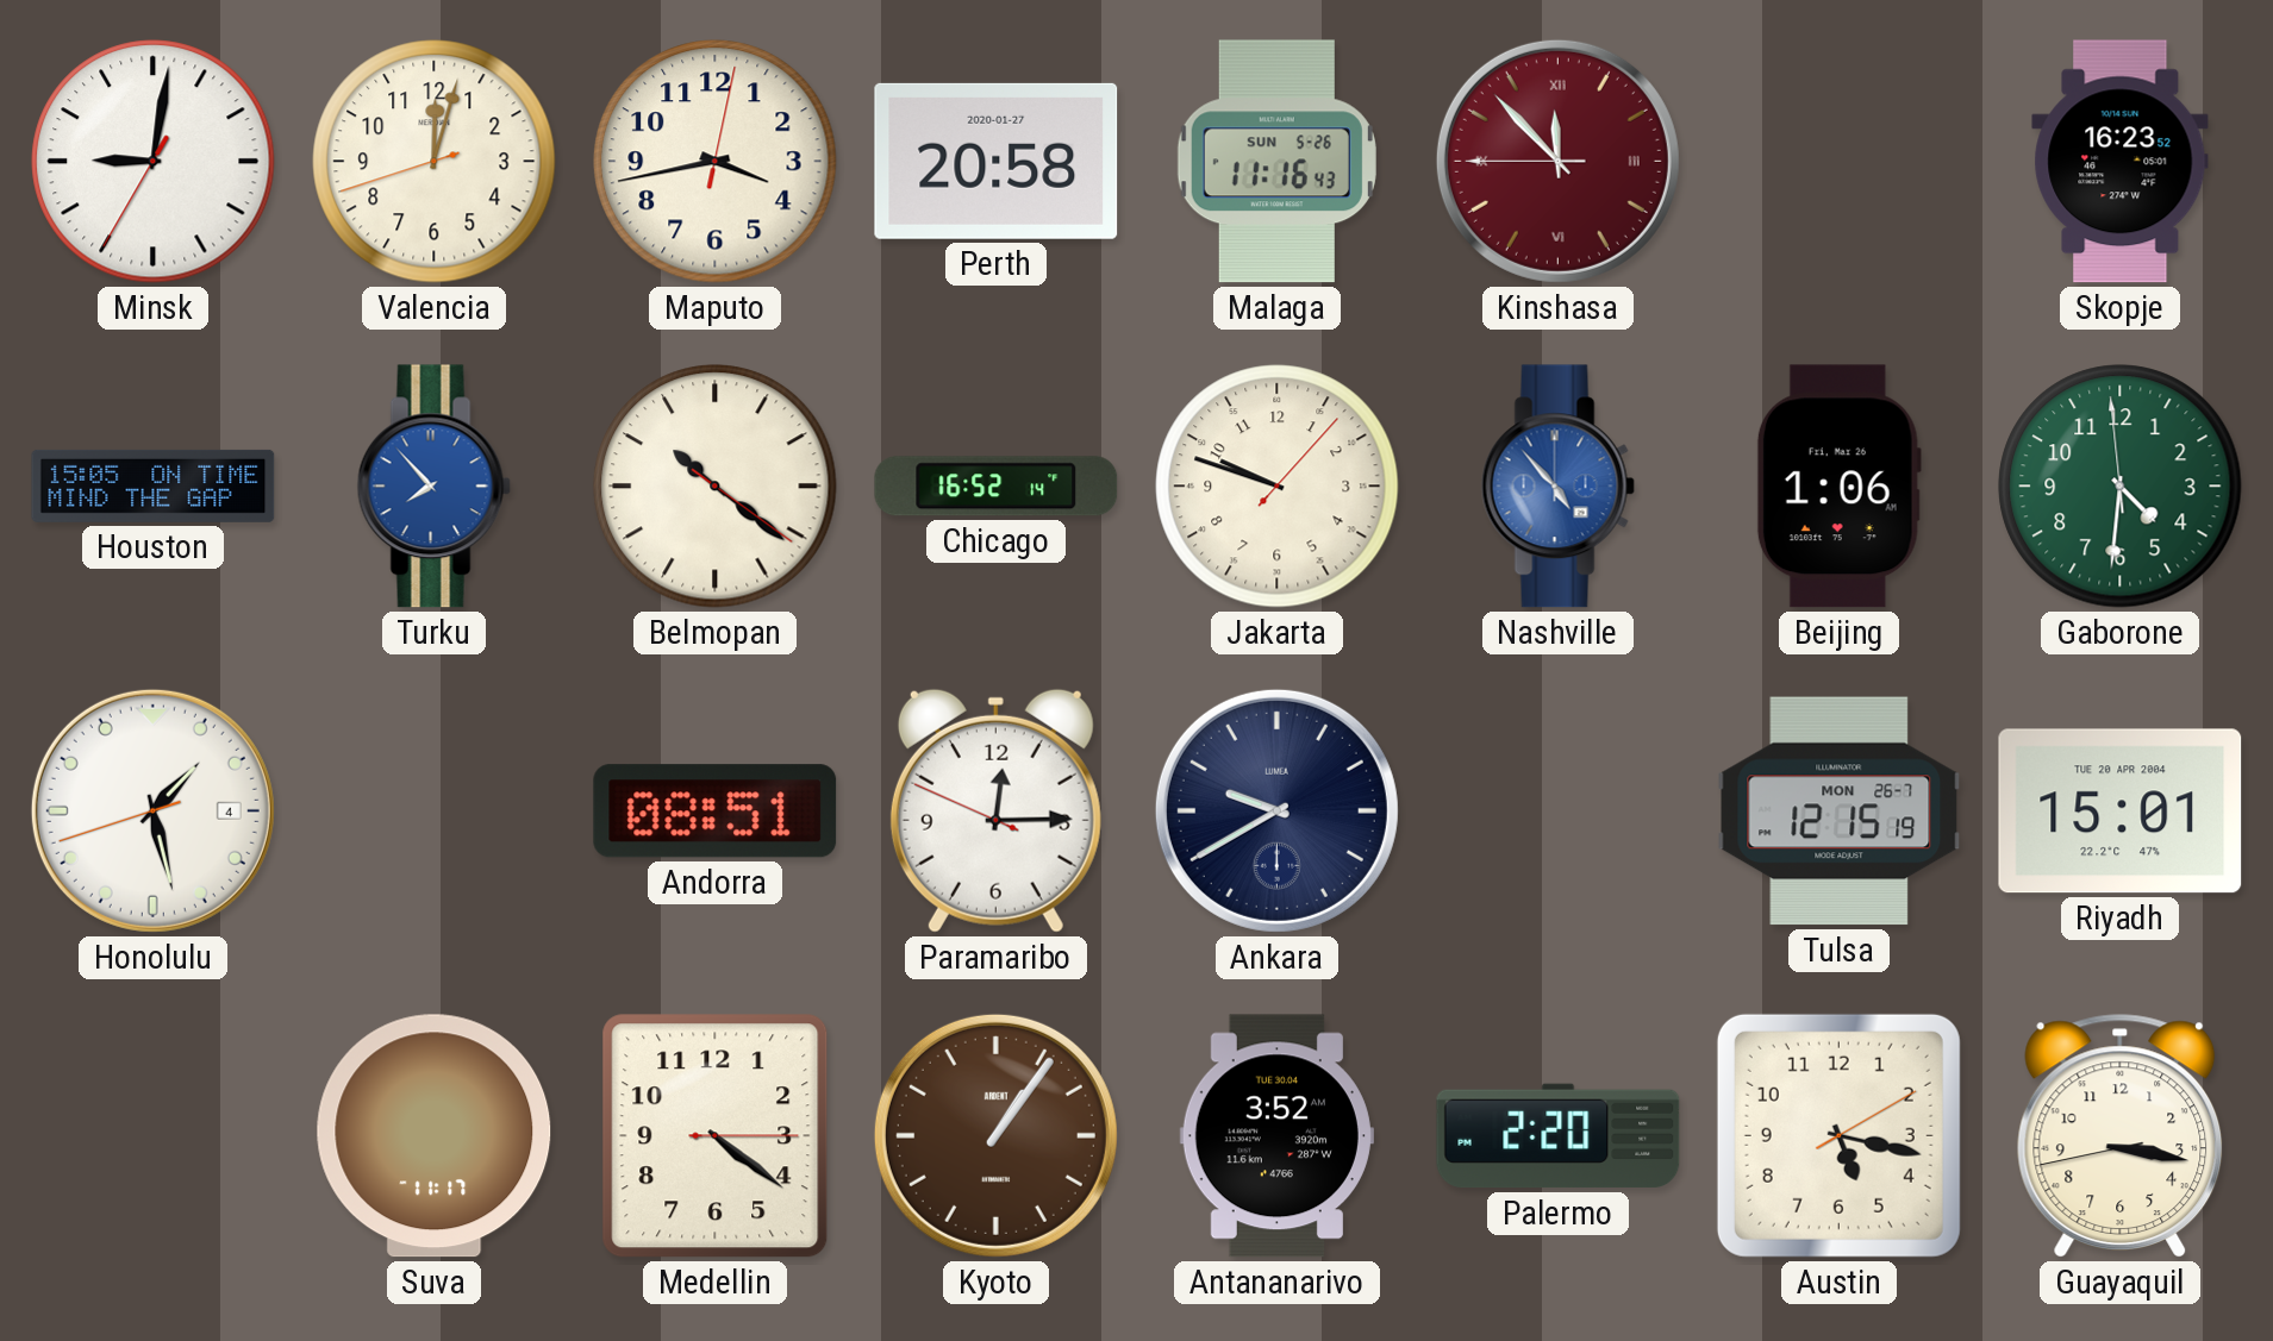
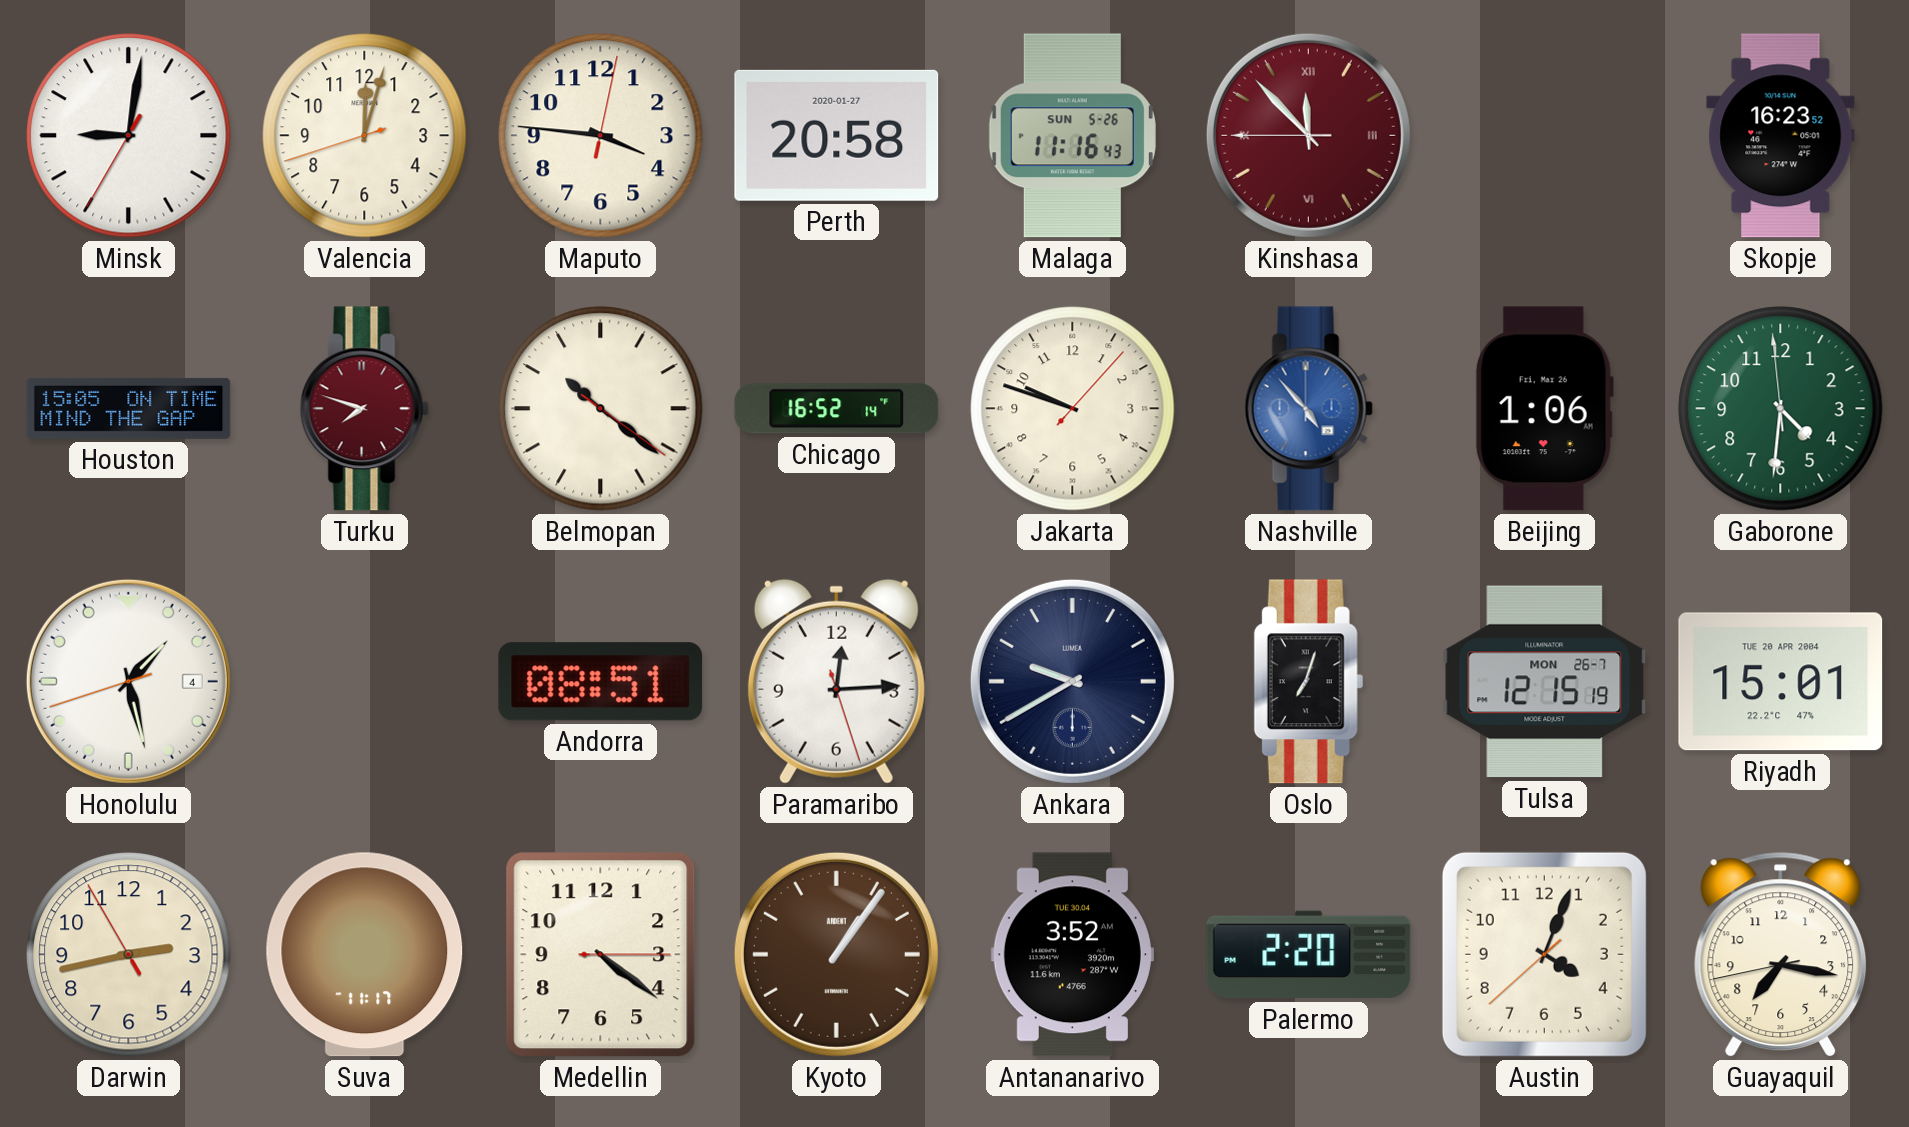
Maputo: 3:43 -> 3:46 (601, 136)
Turku: 7:53 -> 7:48 (364, 409)
Turku dial: blue -> burgundy (364, 409)
Paramaribo: 12:14:49 -> 12:14:27 (836, 681)
Oslo: none -> 7:03 (1308, 682)
Darwin: none -> 2:42 (129, 955)
Austin: 5:17 -> 4:03 (1544, 954)
Guayaquil: 3:16 -> 7:16 (1781, 955)
